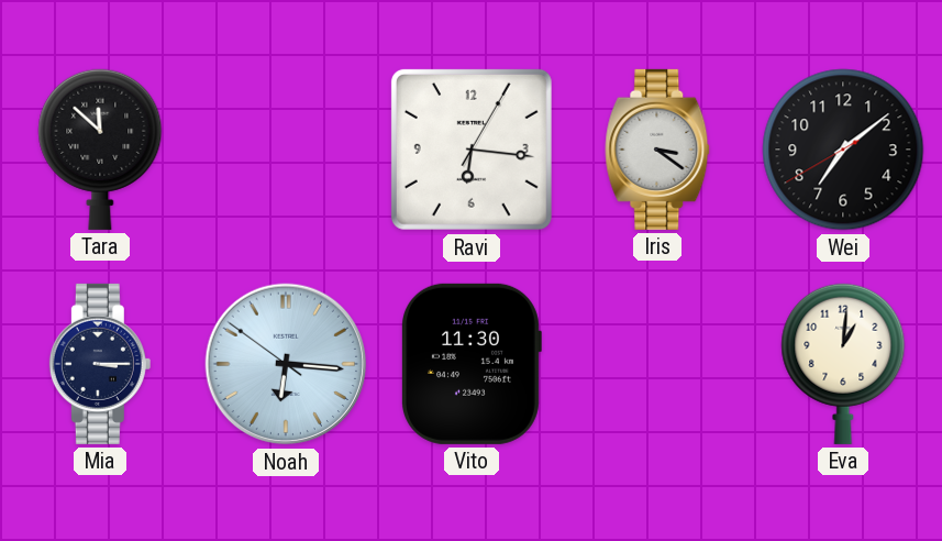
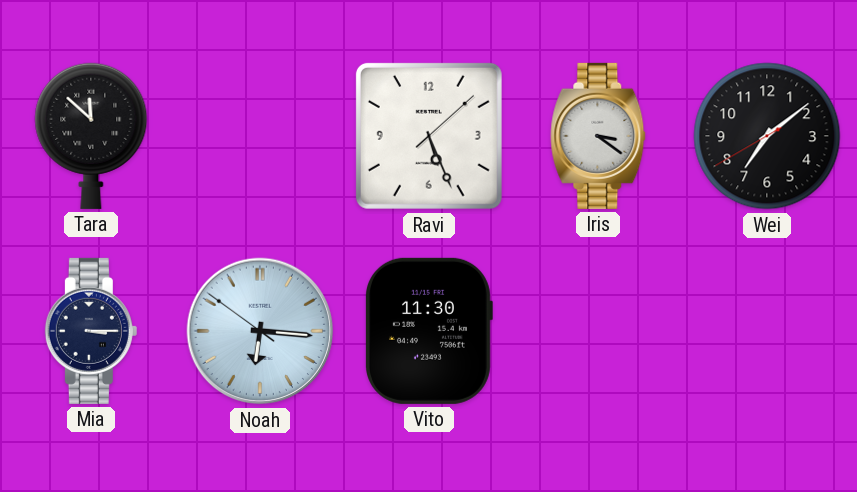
Ravi: 6:16 -> 5:26 (429, 136)
Eva: 1:01 -> none (843, 364)
